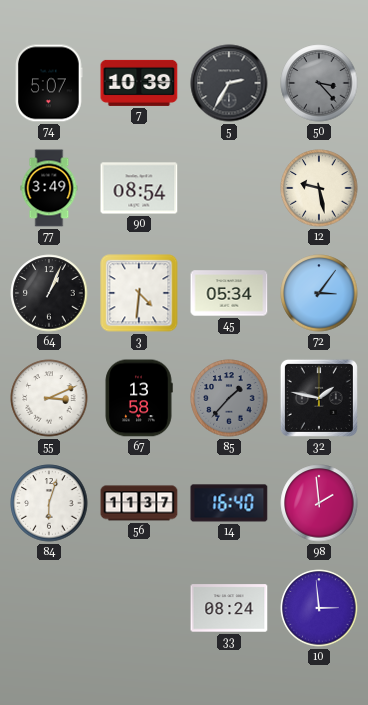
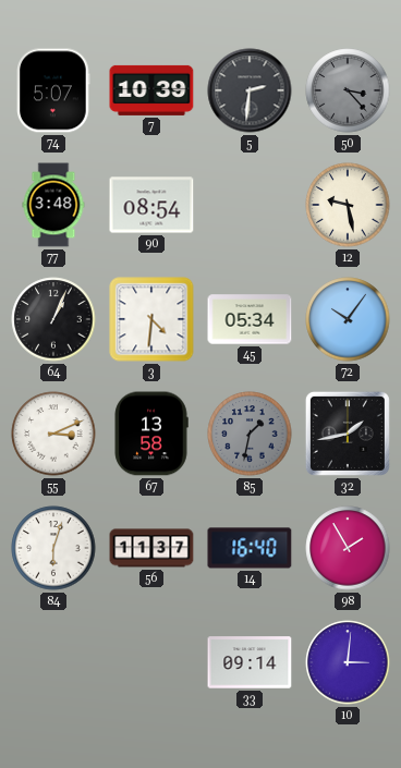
5: 2:35 -> 2:31 (250, 90)
77: 3:49 -> 3:48 (53, 205)
72: 3:06 -> 10:06 (348, 319)
85: 1:37 -> 1:32 (250, 434)
32: 1:47 -> 1:43 (348, 434)
98: 1:59 -> 1:55 (348, 548)
33: 08:24 -> 09:14 (250, 662)
10: 2:59 -> 3:01 (348, 662)
